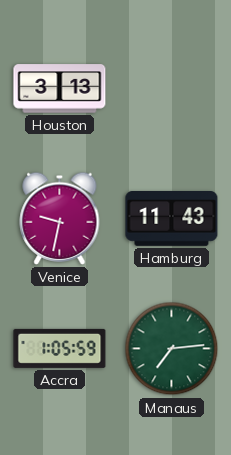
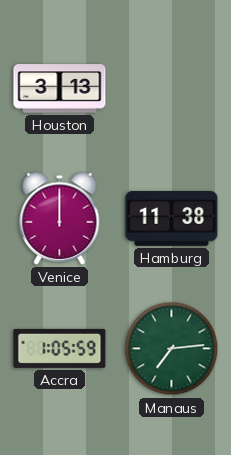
Venice: 9:32 -> 12:00 (60, 218)
Hamburg: 11:43 -> 11:38 (172, 219)
